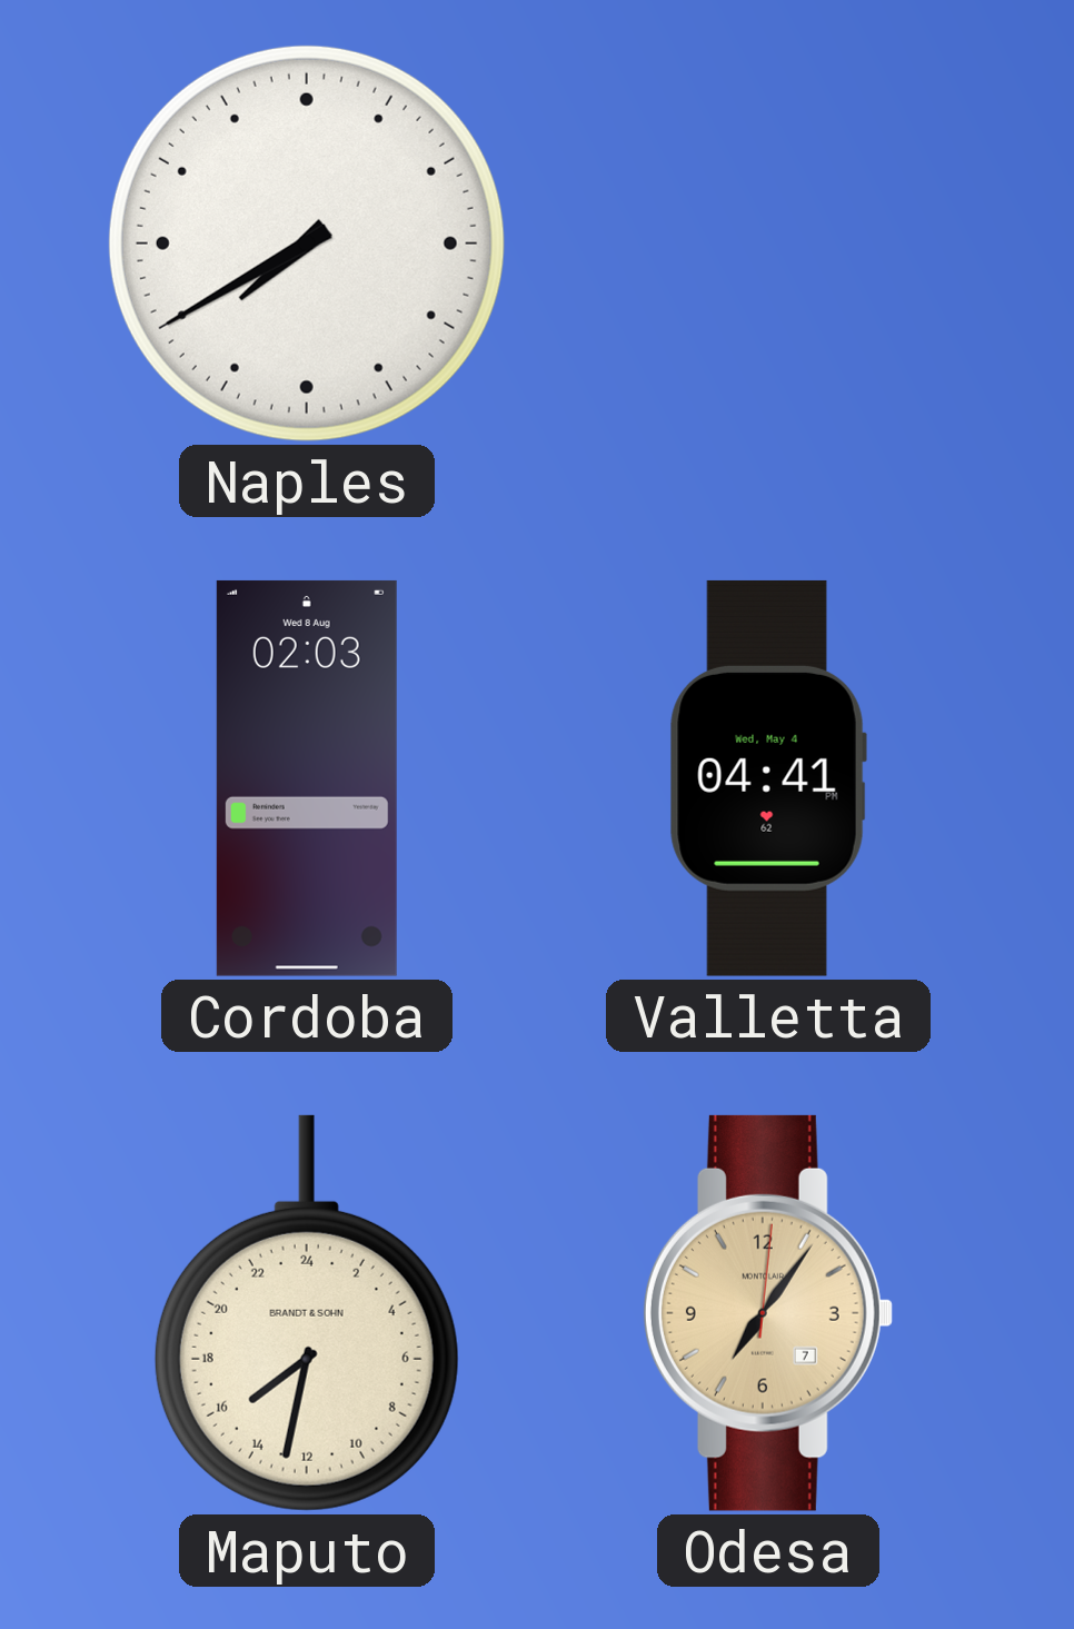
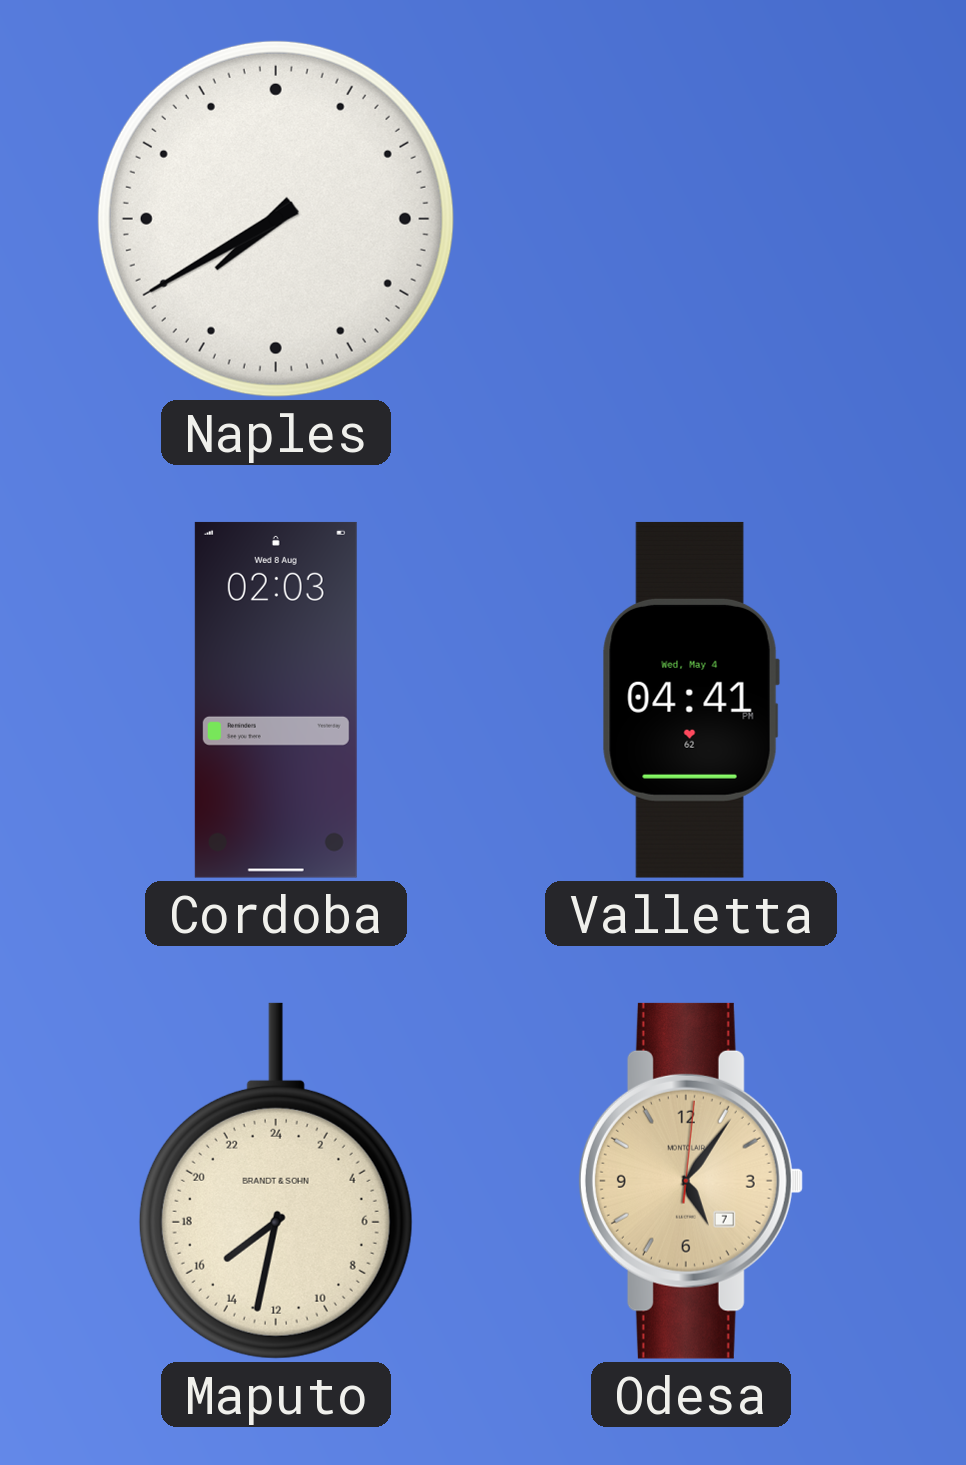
Odesa: 7:06 -> 5:06 (690, 1181)
